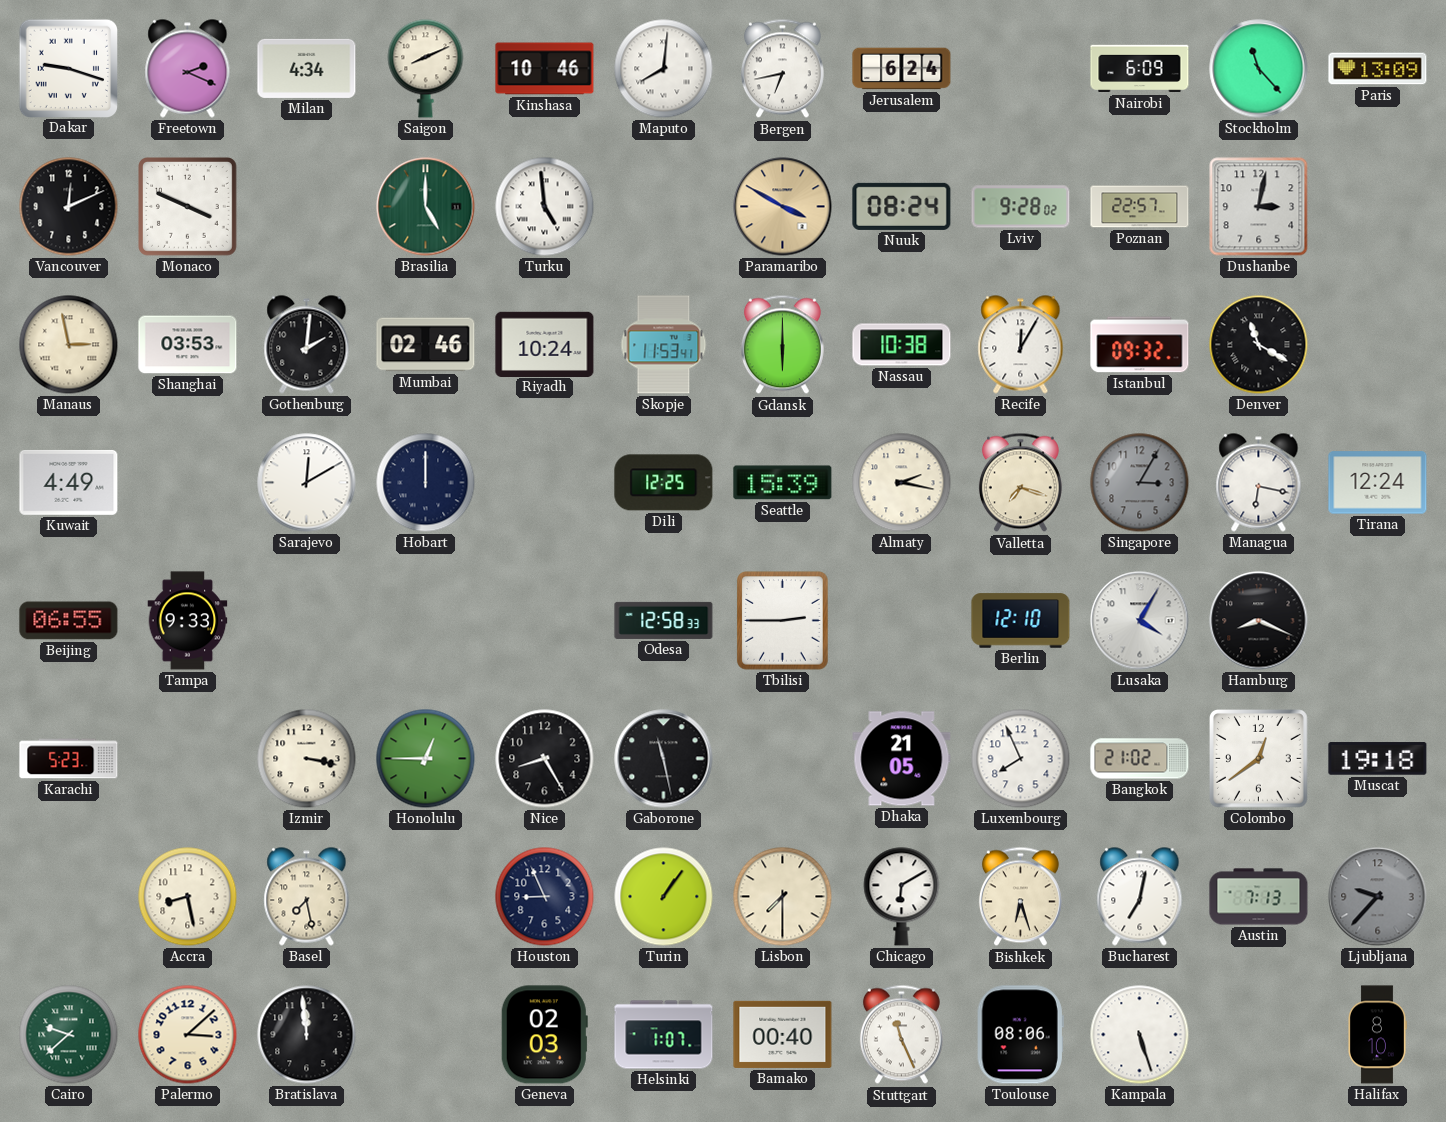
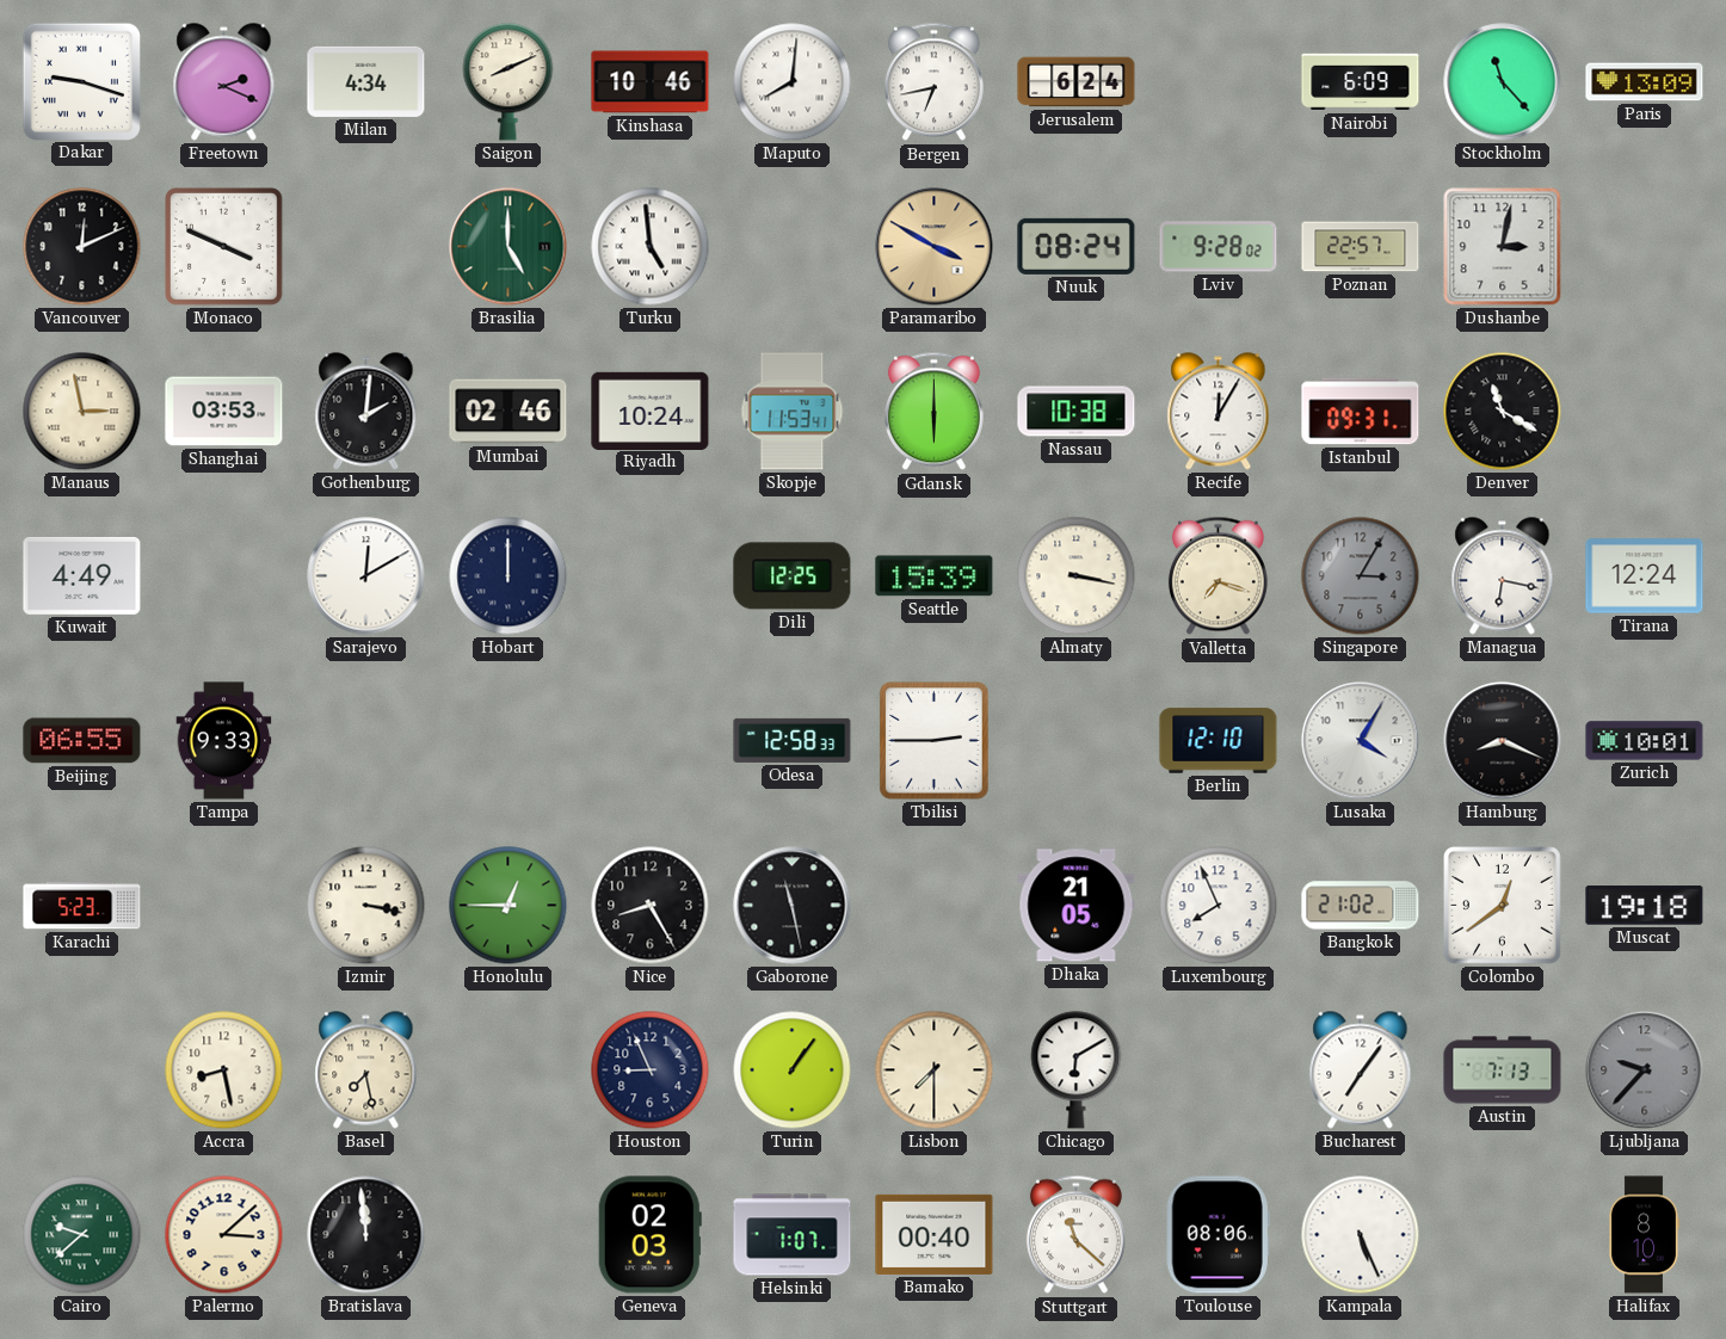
Istanbul: 09:32 -> 09:31 (1361, 412)
Almaty: 2:17 -> 3:17 (1077, 576)
Zurich: none -> 10:01 (1645, 741)
Bishkek: 6:27 -> none (1020, 897)
Bucharest: 7:02 -> 7:06 (1361, 1070)
Stuttgart: 11:26 -> 11:22 (1075, 1235)
Kampala: 5:27 -> 5:26 (1361, 1235)
